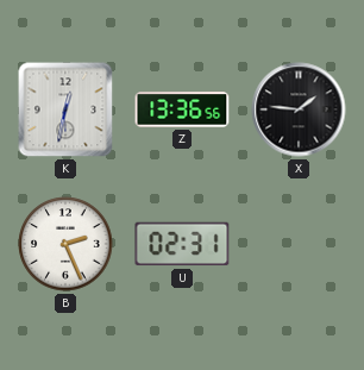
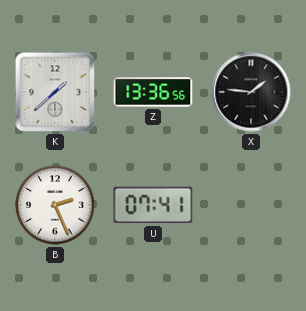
K: 12:32 -> 1:38 (55, 92)
U: 02:31 -> 07:41 (153, 205)
